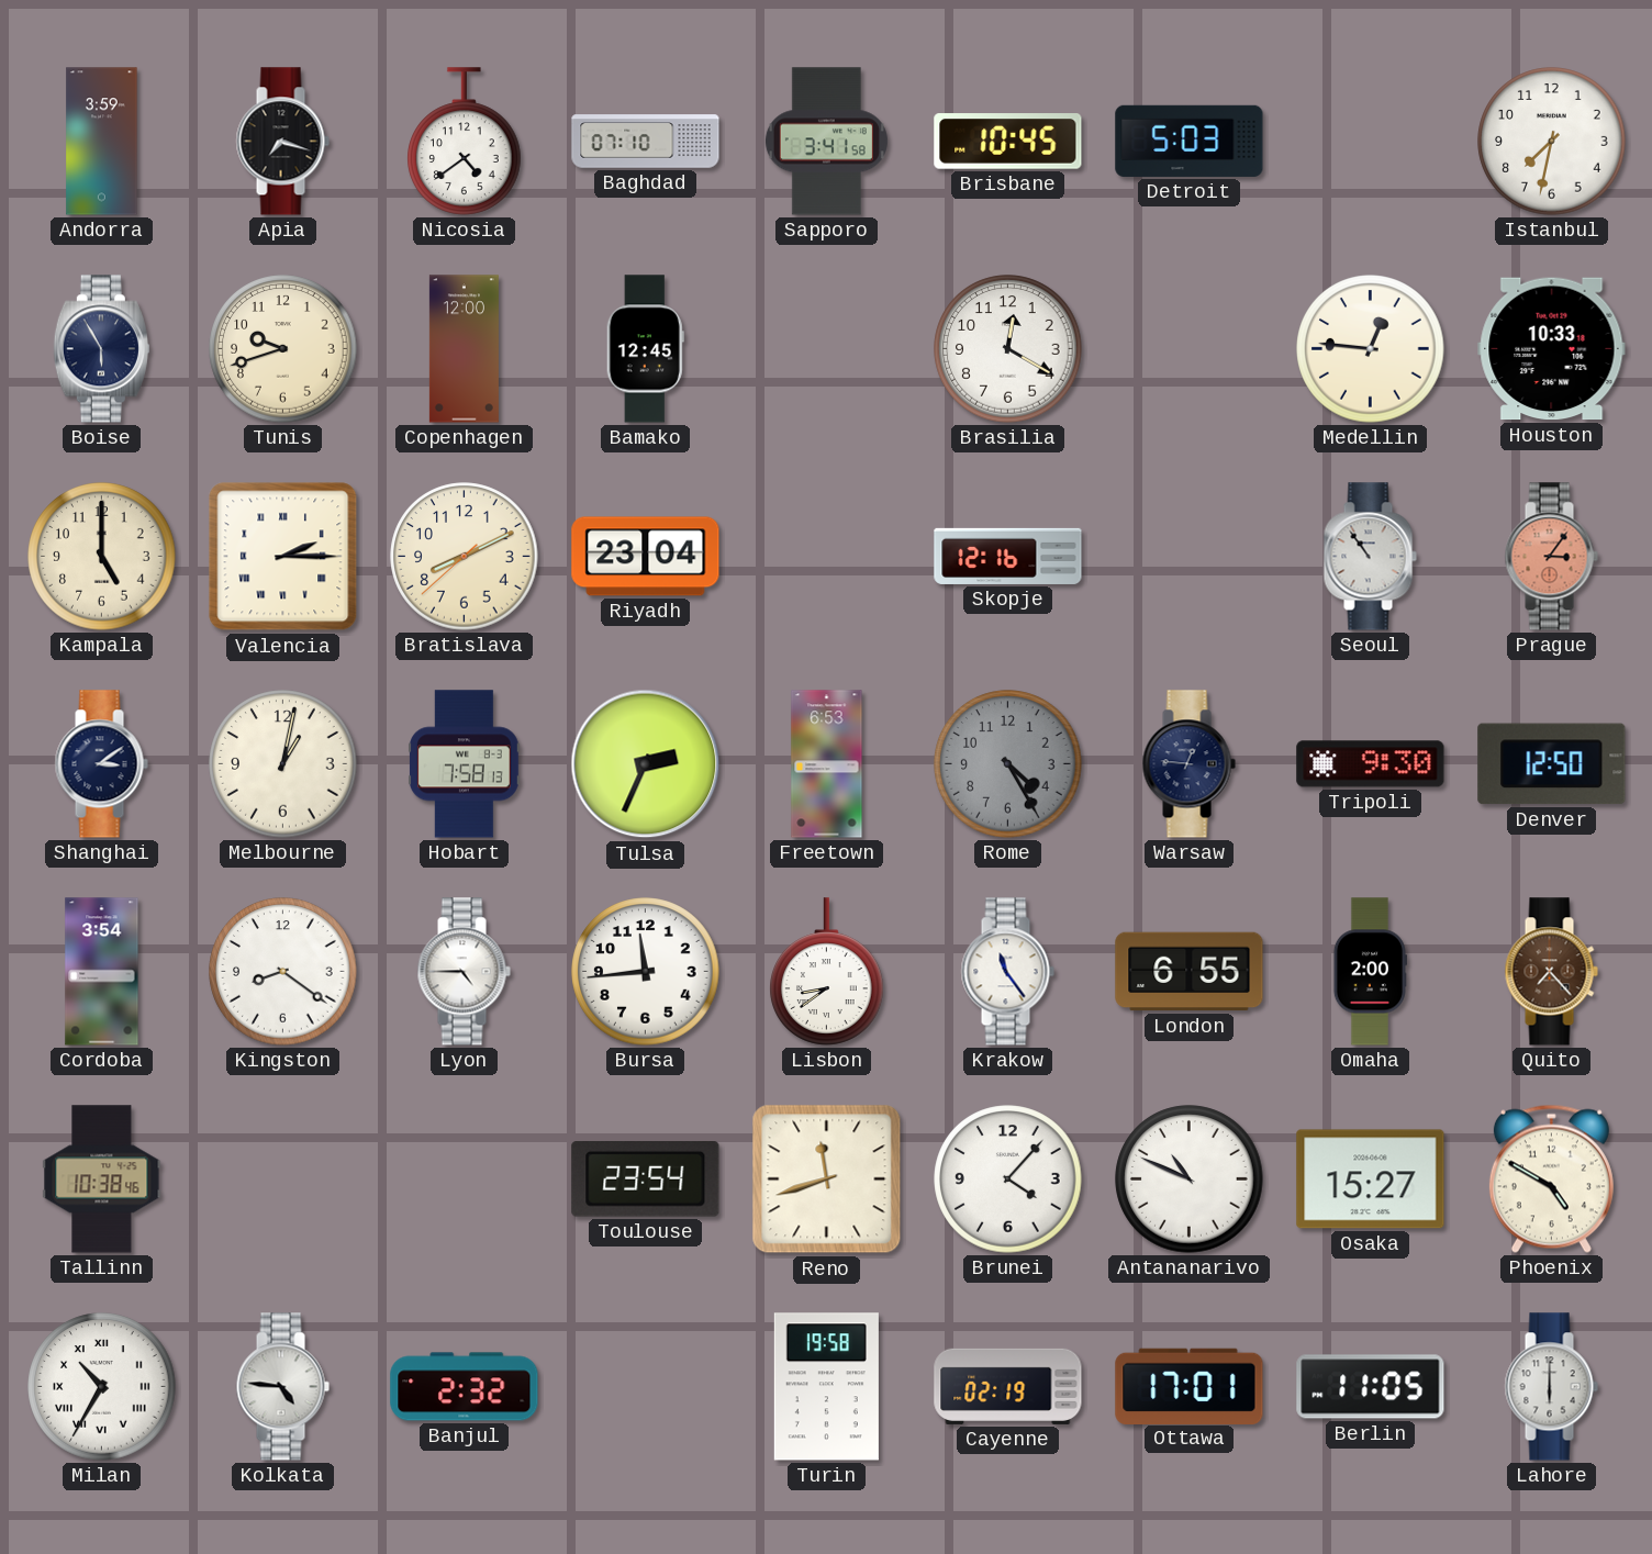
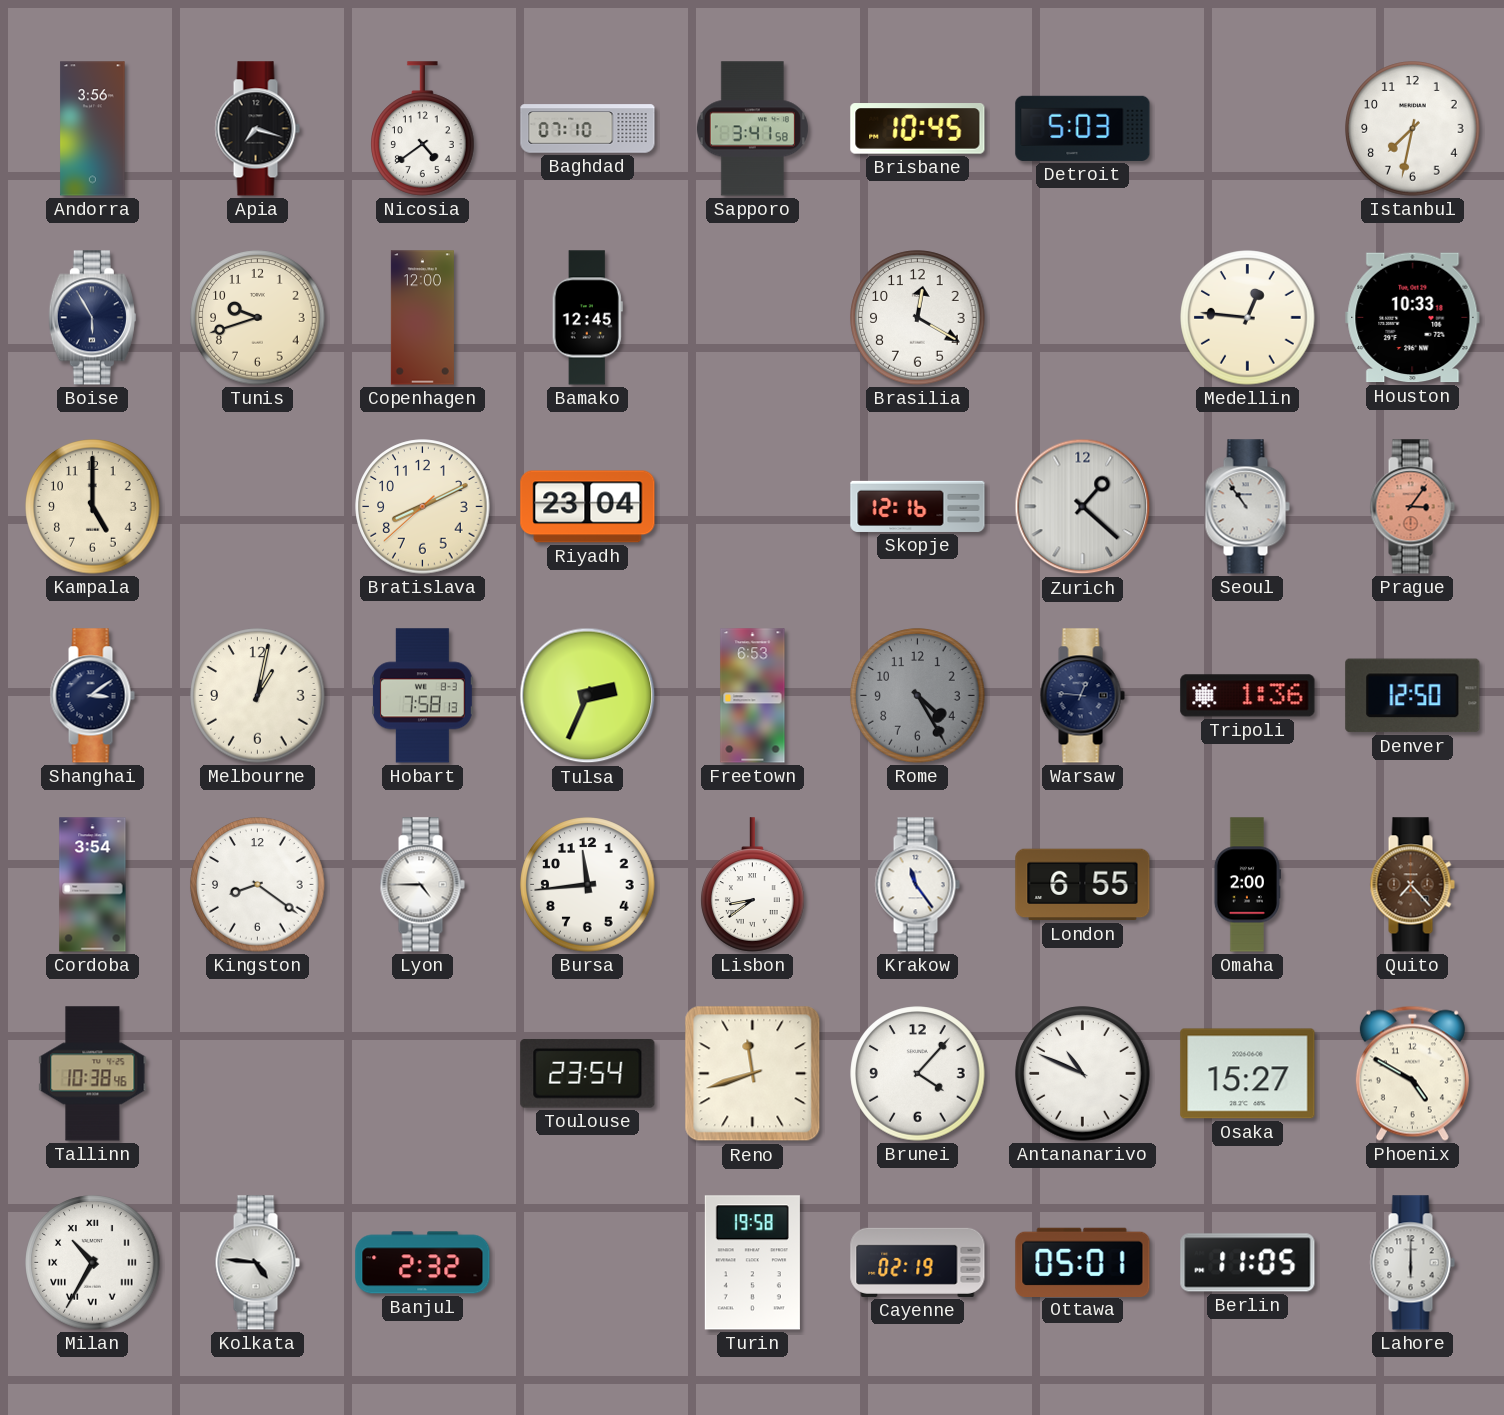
Andorra: 3:59 -> 3:56 (93, 129)
Valencia: 2:15 -> none (283, 557)
Zurich: none -> 1:22 (1083, 507)
Tripoli: 9:30 -> 1:36 (1248, 696)
Ottawa: 17:01 -> 05:01 (1083, 1262)
